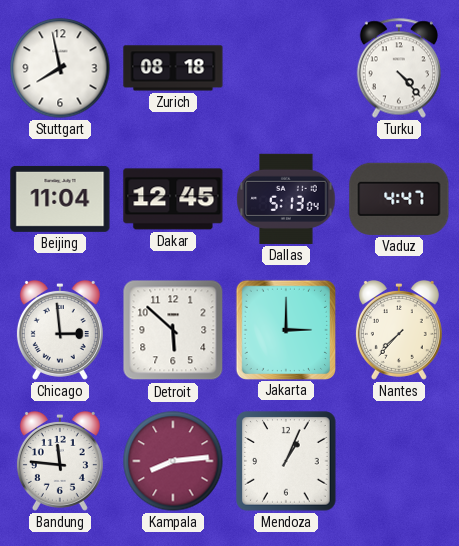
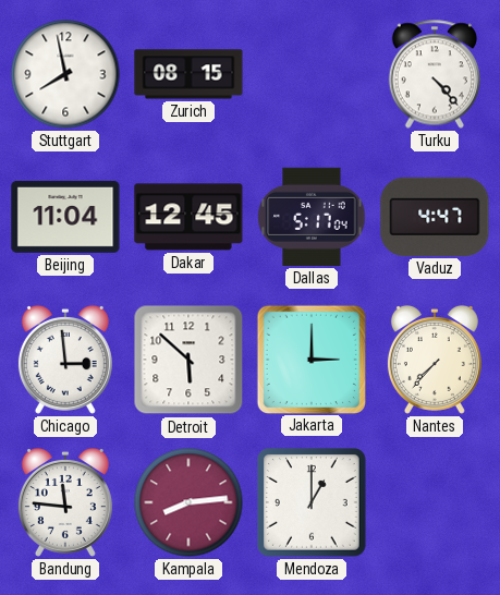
Zurich: 08:18 -> 08:15 (188, 74)
Dallas: 5:13 -> 5:17 (312, 217)
Mendoza: 1:04 -> 1:00 (312, 502)
